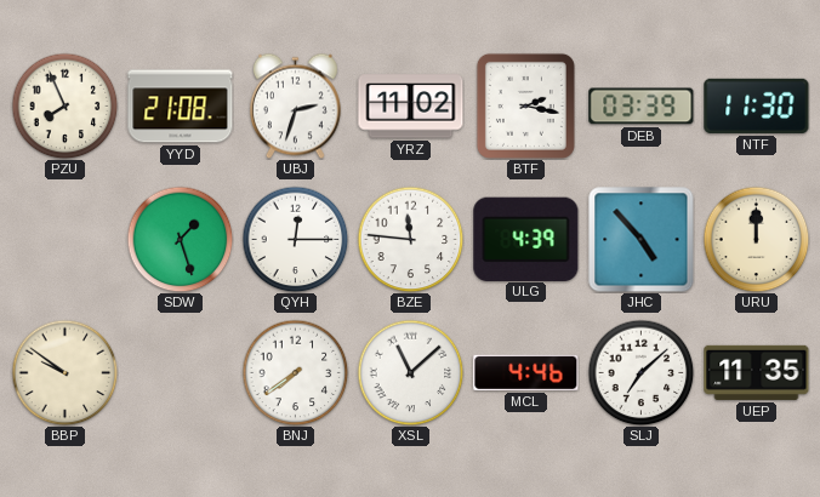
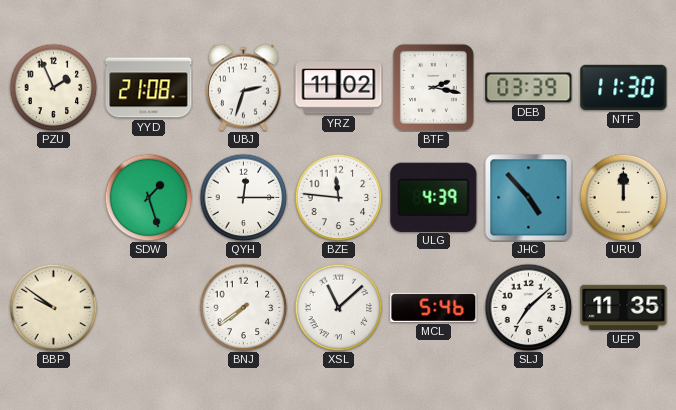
PZU: 7:56 -> 1:56 (53, 87)
MCL: 4:46 -> 5:46 (434, 307)
